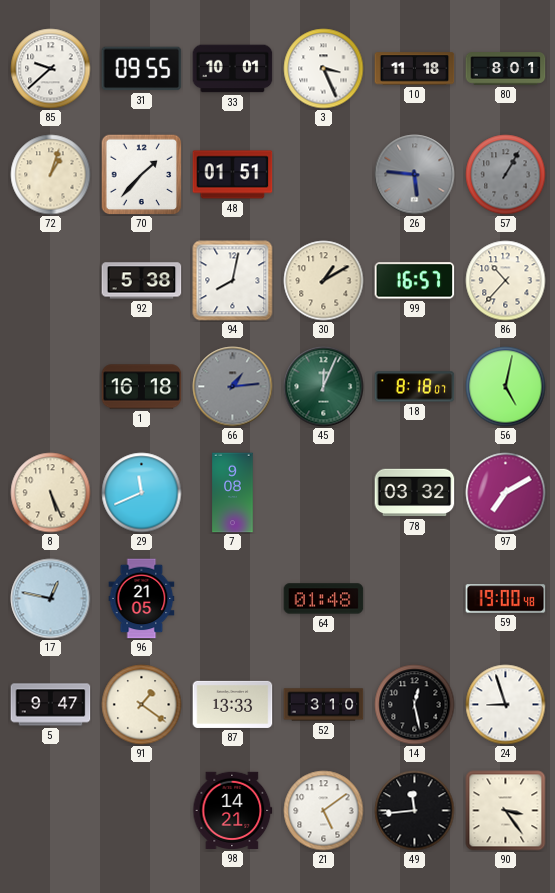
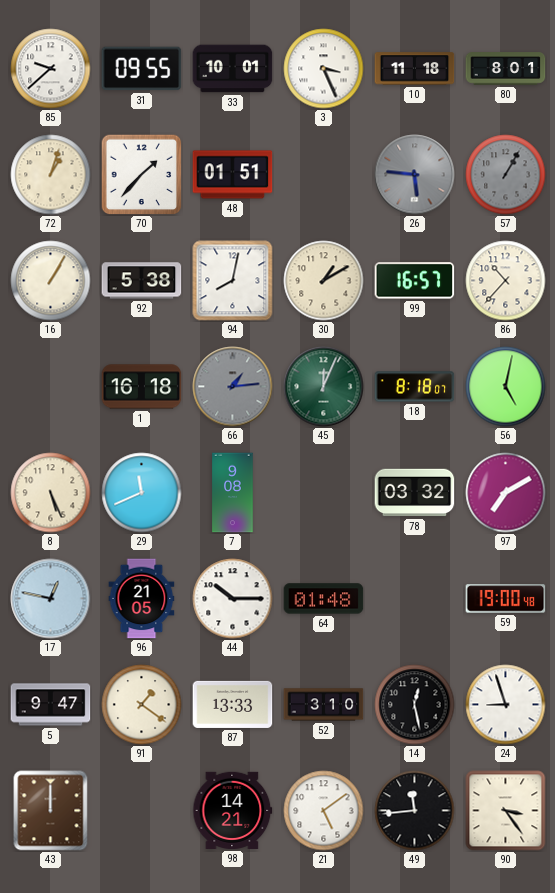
16: none -> 1:05 (51, 281)
44: none -> 10:15 (233, 599)
43: none -> 12:00 (51, 811)
